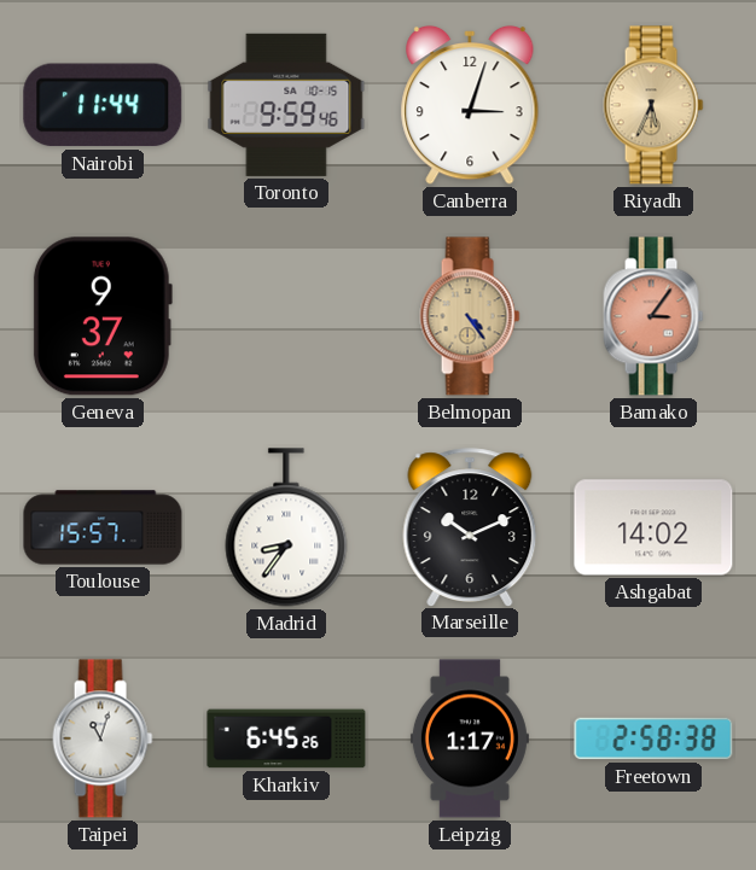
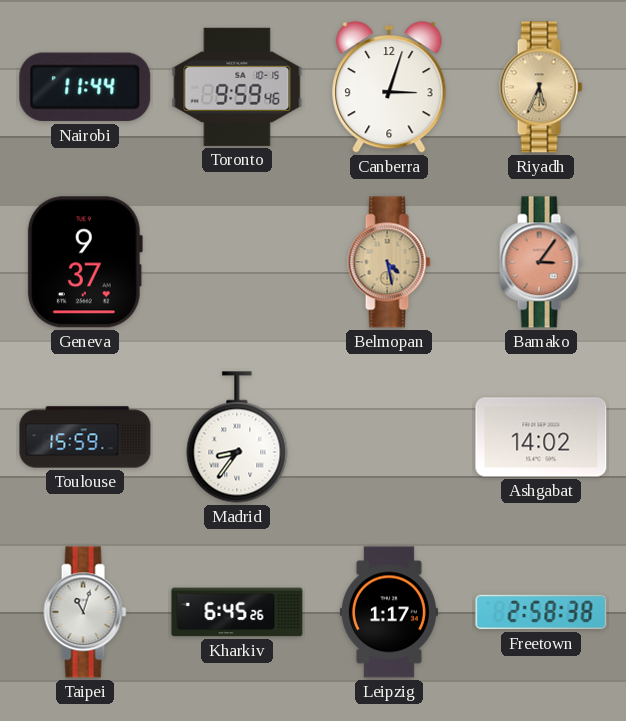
Belmopan: 4:24 -> 4:28 (389, 262)
Toulouse: 15:57 -> 15:59 (85, 437)
Marseille: 10:11 -> none (470, 527)
